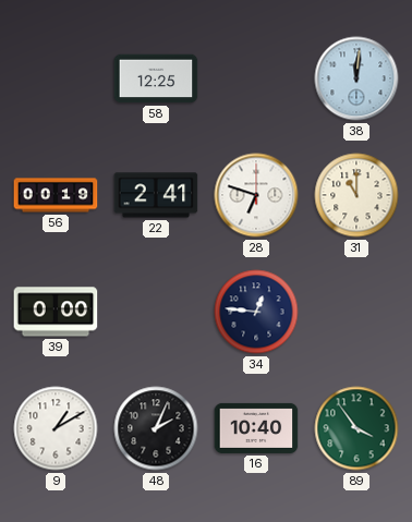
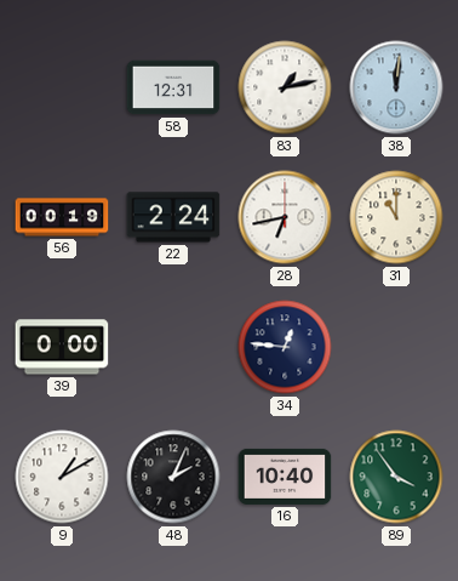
58: 12:25 -> 12:31 (173, 87)
83: none -> 1:13 (285, 87)
22: 2:41 -> 2:24 (173, 217)
28: 6:48 -> 6:43 (285, 217)
